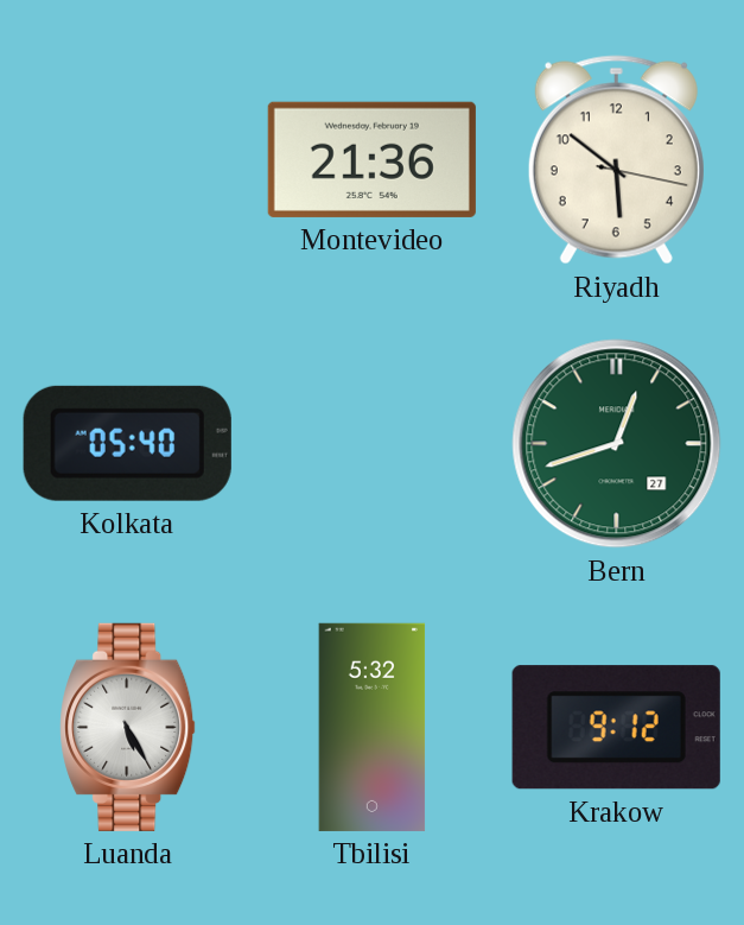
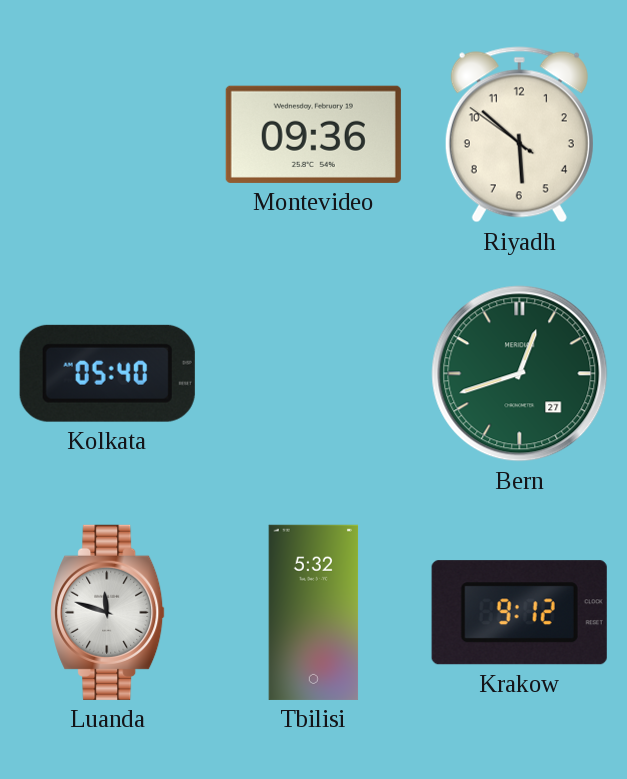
Montevideo: 21:36 -> 09:36 (313, 134)
Riyadh: 5:51:17 -> 5:51:51 (519, 135)
Luanda: 5:25 -> 11:48 (108, 612)
